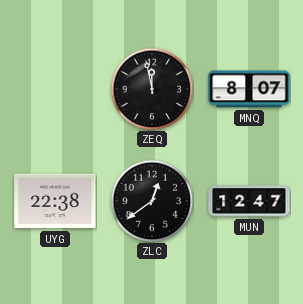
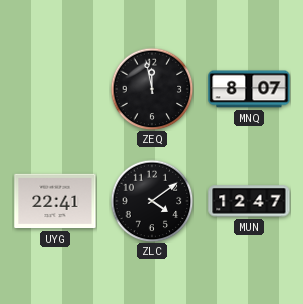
UYG: 22:38 -> 22:41 (55, 201)
ZLC: 12:39 -> 4:09 (152, 201)
